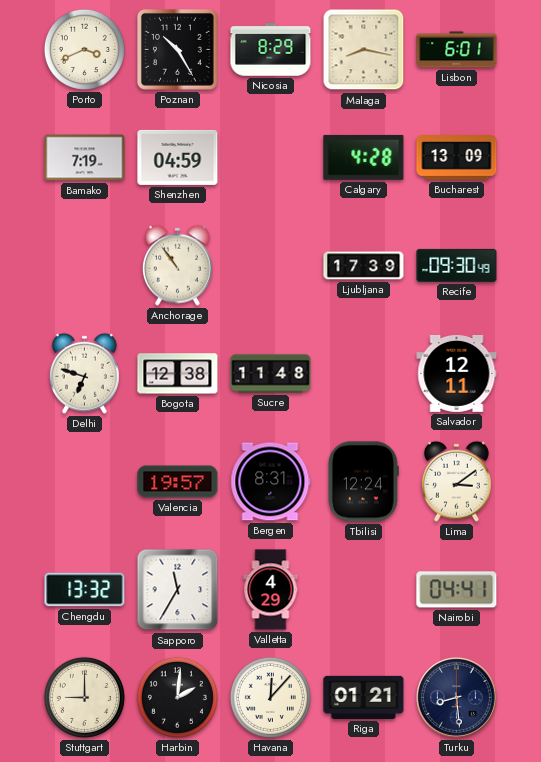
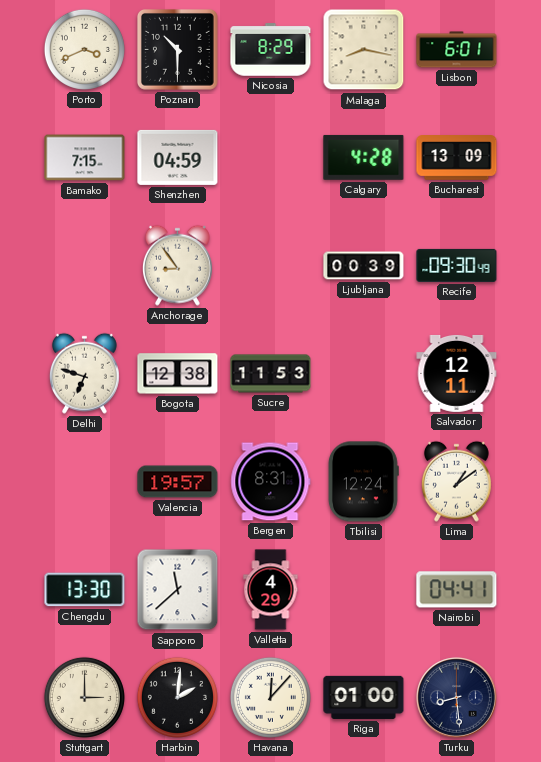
Poznan: 10:25 -> 10:30 (178, 50)
Bamako: 7:19 -> 7:15 (85, 158)
Anchorage: 10:54 -> 8:54 (177, 265)
Ljubljana: 17:39 -> 00:39 (364, 266)
Sucre: 11:48 -> 11:53 (271, 374)
Lima: 3:09 -> 1:09 (456, 481)
Chengdu: 13:32 -> 13:30 (85, 590)
Sapporo: 11:35 -> 11:38 (178, 590)
Stuttgart: 9:00 -> 3:00 (84, 697)
Riga: 01:21 -> 01:00 (364, 697)
